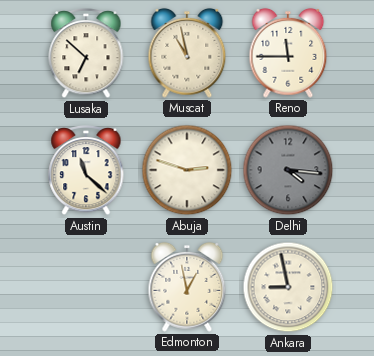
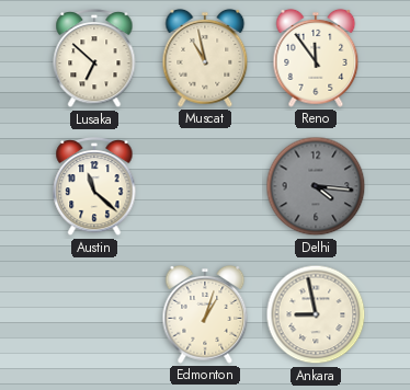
Reno: 11:45 -> 11:54 (316, 58)
Abuja: 2:48 -> none (187, 170)
Edmonton: 12:58 -> 1:03 (205, 314)
